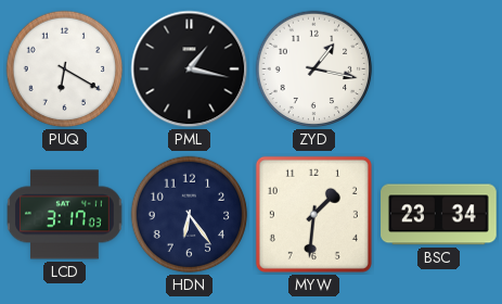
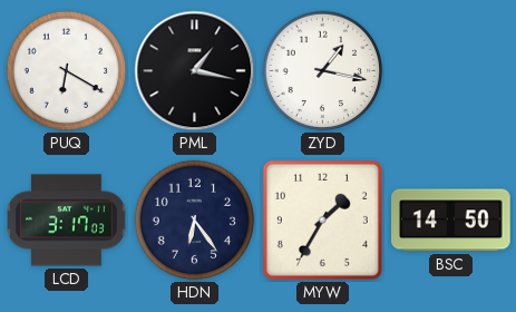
MYW: 1:31 -> 1:35 (322, 220)
BSC: 23:34 -> 14:50 (451, 221)
